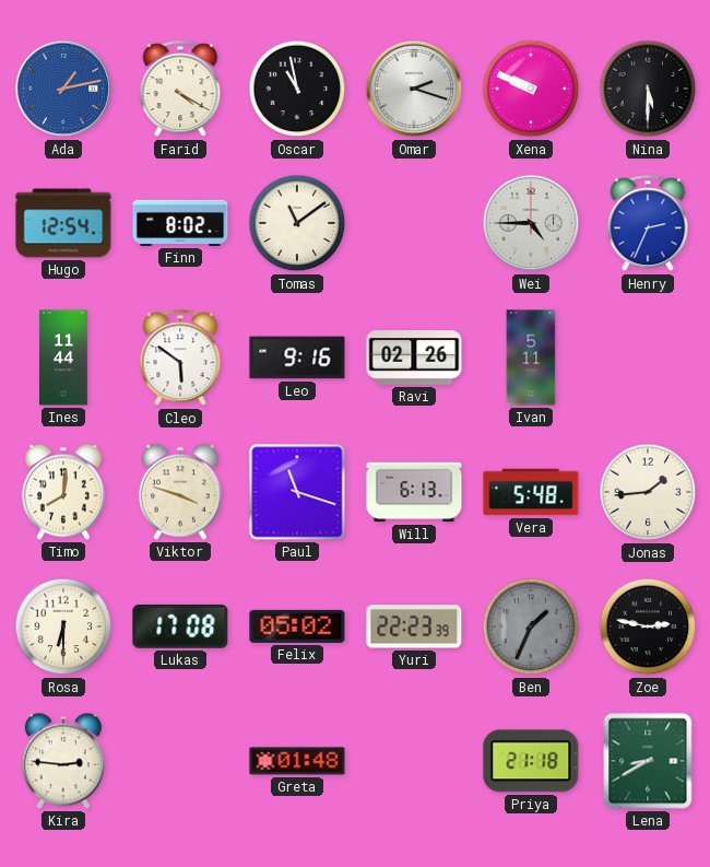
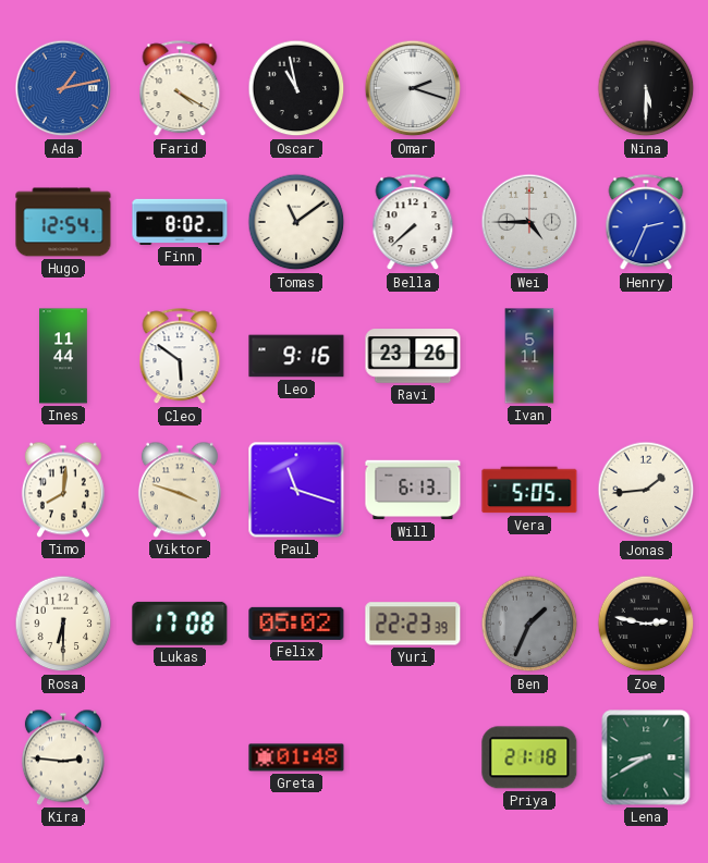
Xena: 9:49 -> none (531, 89)
Bella: none -> 7:38 (413, 223)
Ravi: 02:26 -> 23:26 (413, 356)
Vera: 5:48 -> 5:05 (529, 490)
